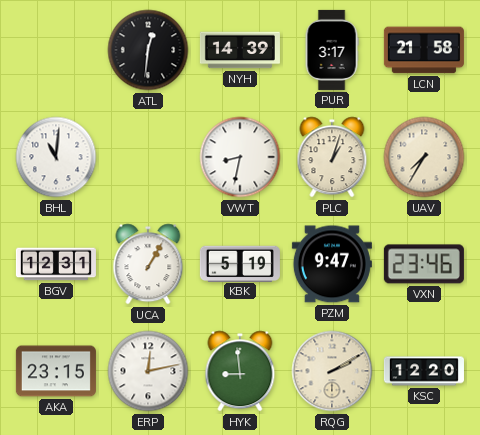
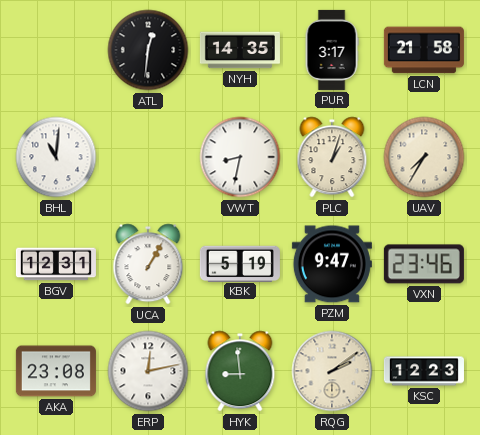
NYH: 14:39 -> 14:35 (240, 50)
AKA: 23:15 -> 23:08 (56, 371)
RQG: 2:10 -> 2:09 (332, 371)
KSC: 12:20 -> 12:23 (424, 371)
